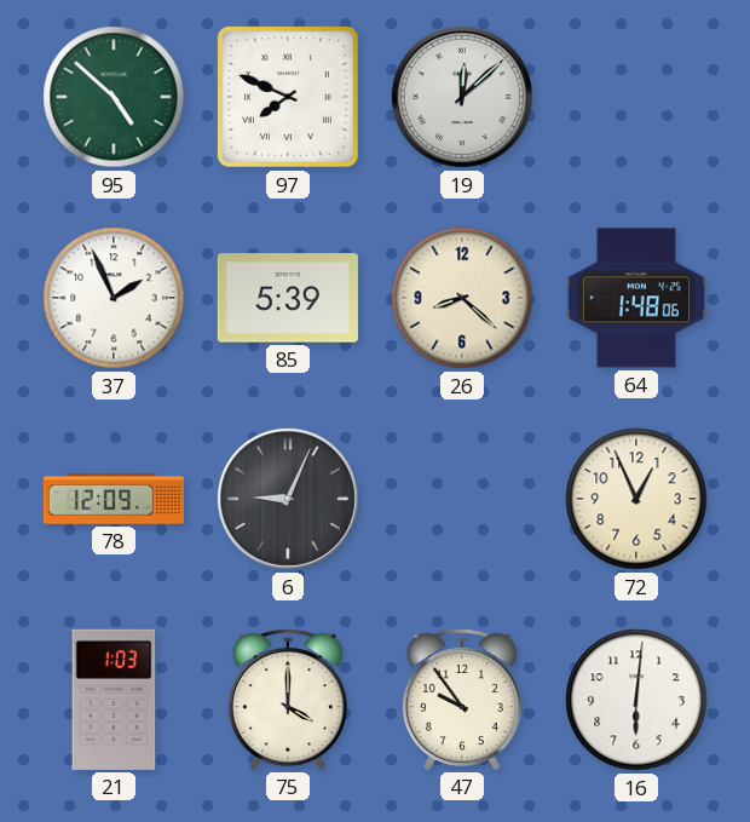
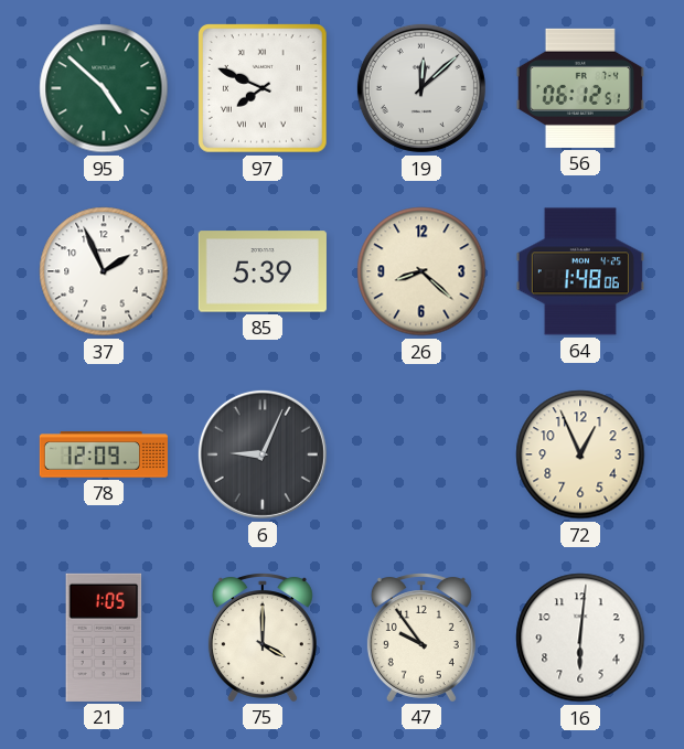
56: none -> 06:12 (580, 88)
21: 1:03 -> 1:05 (104, 638)
